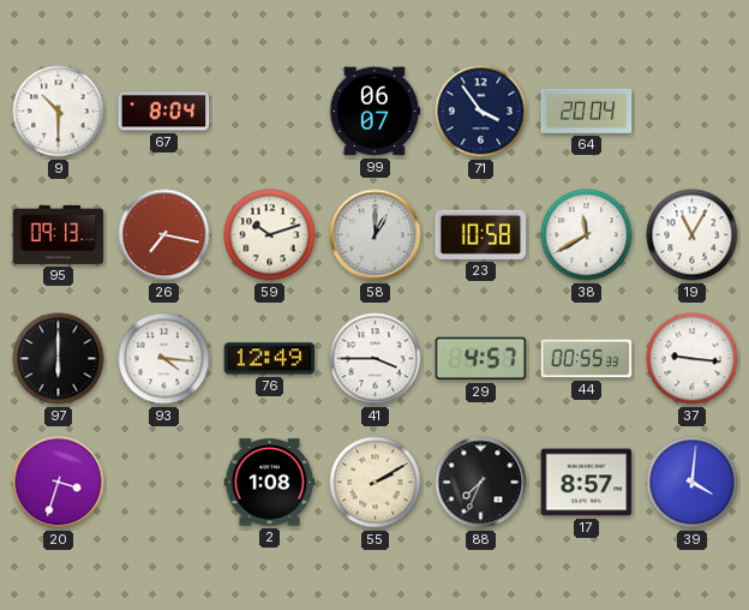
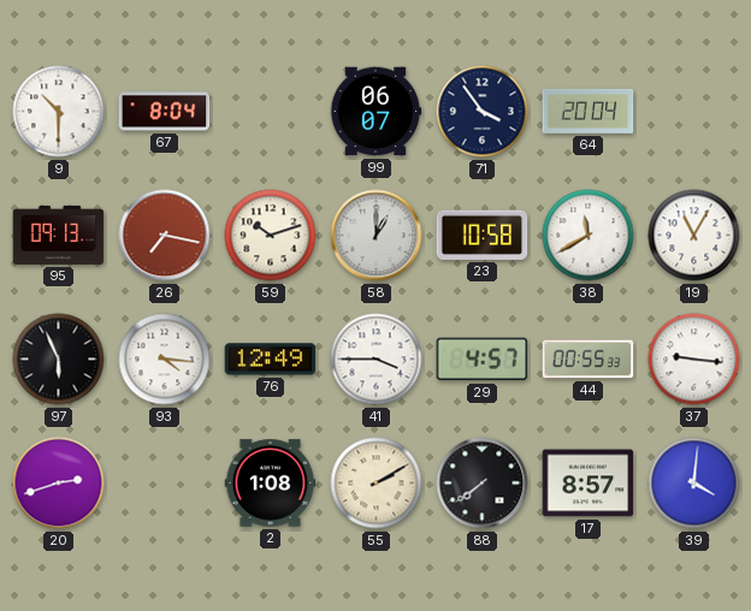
97: 6:00 -> 5:56 (59, 360)
20: 3:33 -> 2:42 (59, 484)
88: 7:34 -> 7:39 (483, 484)
